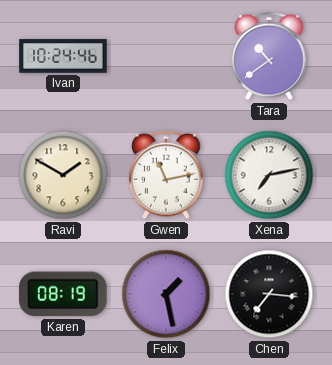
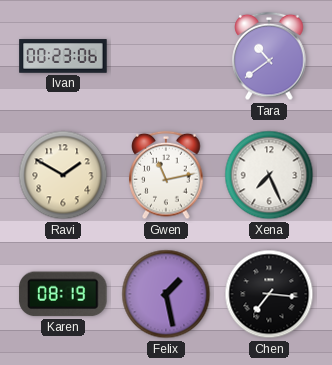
Ivan: 10:24 -> 00:23 (63, 56)
Xena: 7:13 -> 7:26 (269, 175)
